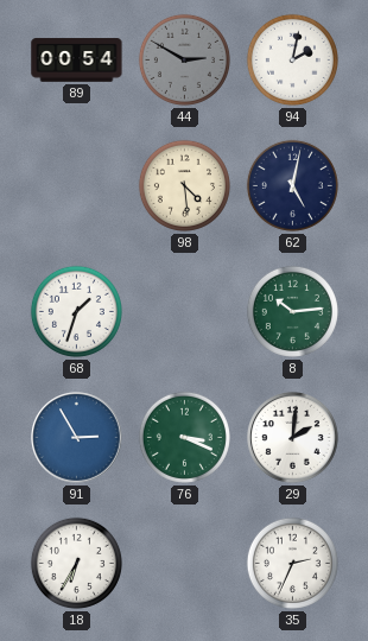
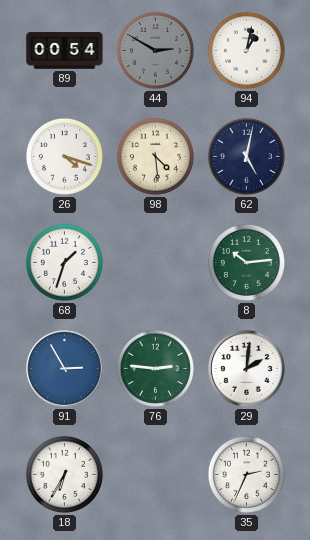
94: 2:02 -> 1:02 (246, 50)
26: none -> 4:18 (64, 156)
76: 3:19 -> 2:46 (155, 368)
